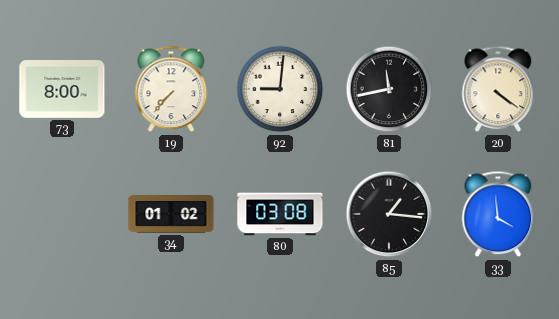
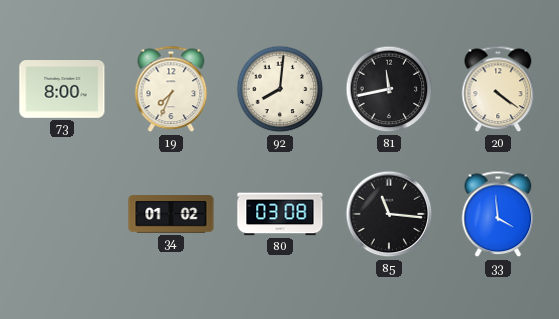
19: 7:37 -> 7:34 (171, 89)
92: 9:01 -> 8:01 (280, 89)
85: 1:16 -> 11:16 (389, 214)
